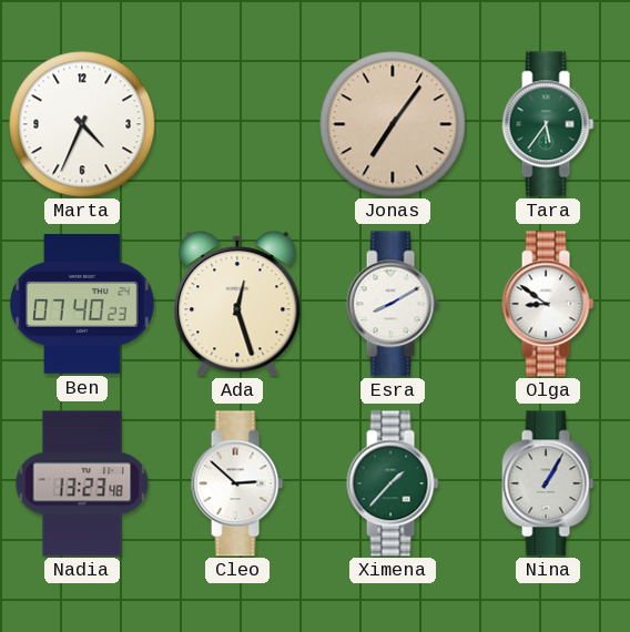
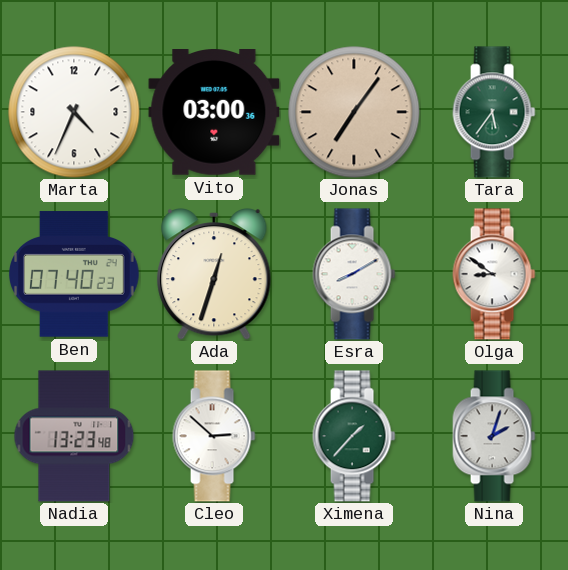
Vito: none -> 03:00 (214, 113)
Ada: 12:27 -> 12:33 (214, 274)
Nina: 1:05 -> 2:03 (494, 436)
